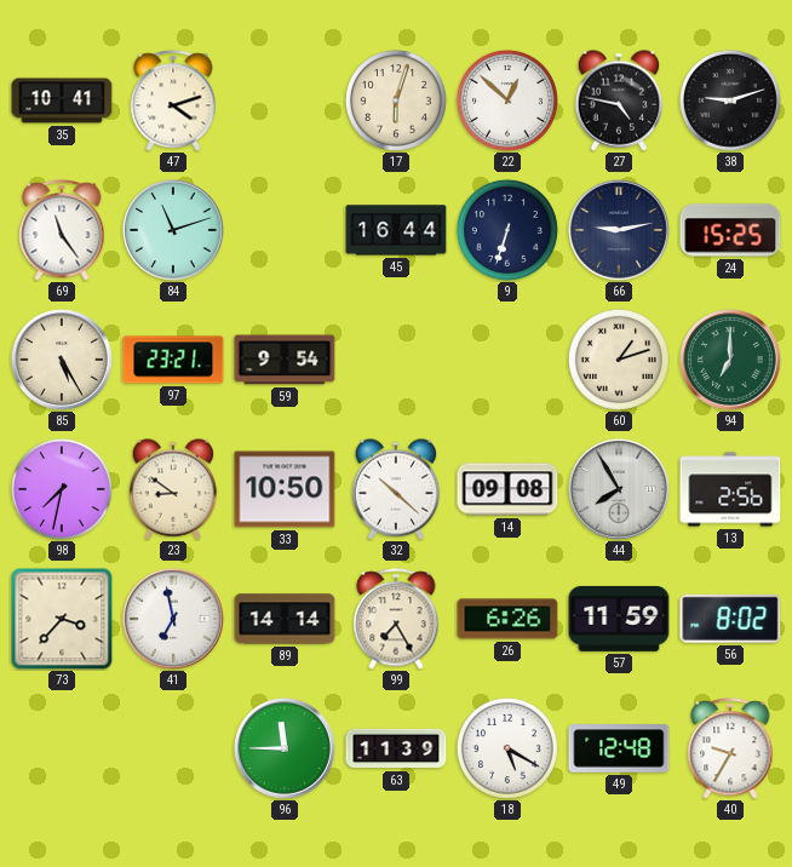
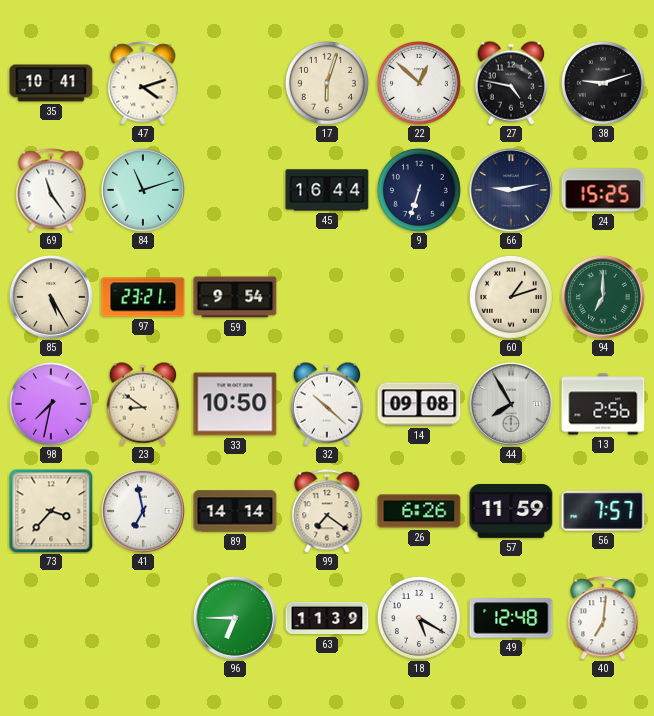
99: 7:25 -> 7:21 (327, 511)
56: 8:02 -> 7:57 (603, 511)
96: 11:45 -> 6:45 (236, 619)
40: 9:35 -> 7:01 (603, 618)
